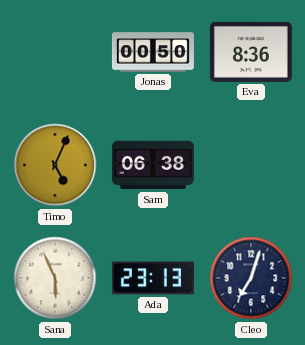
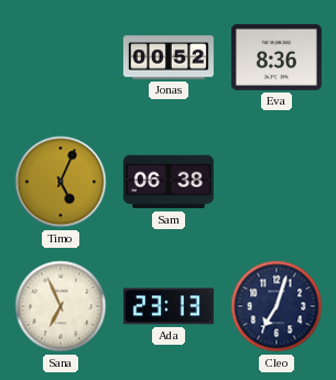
Jonas: 00:50 -> 00:52 (169, 57)
Sana: 5:56 -> 6:56 (61, 306)
